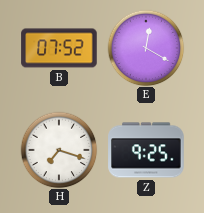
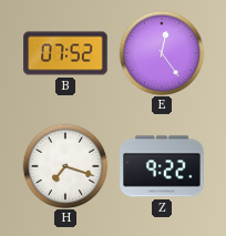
E: 12:20 -> 12:24 (162, 53)
Z: 9:25 -> 9:22 (162, 166)
